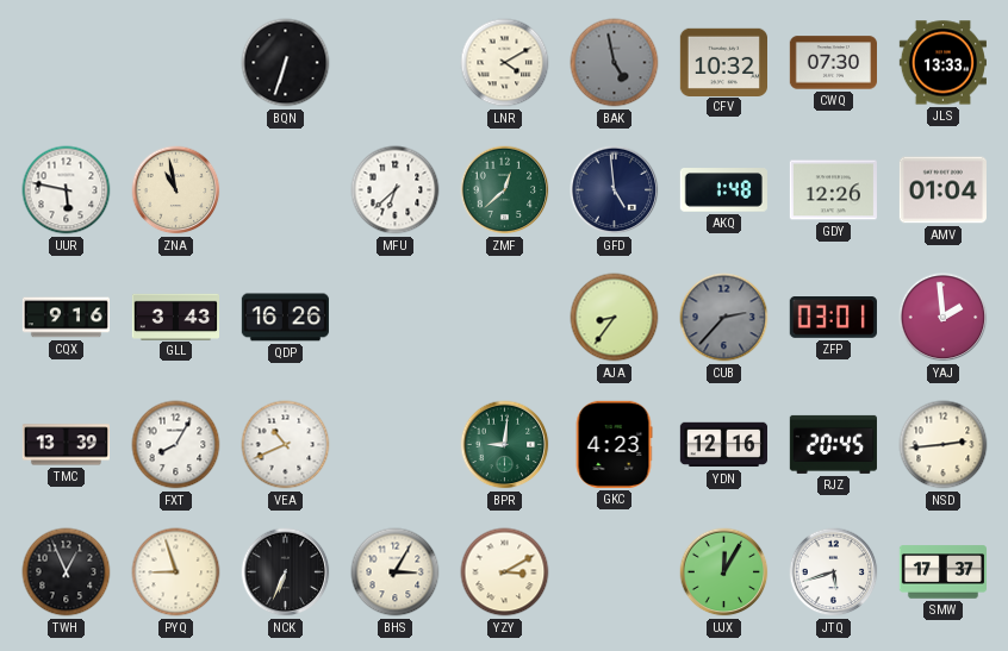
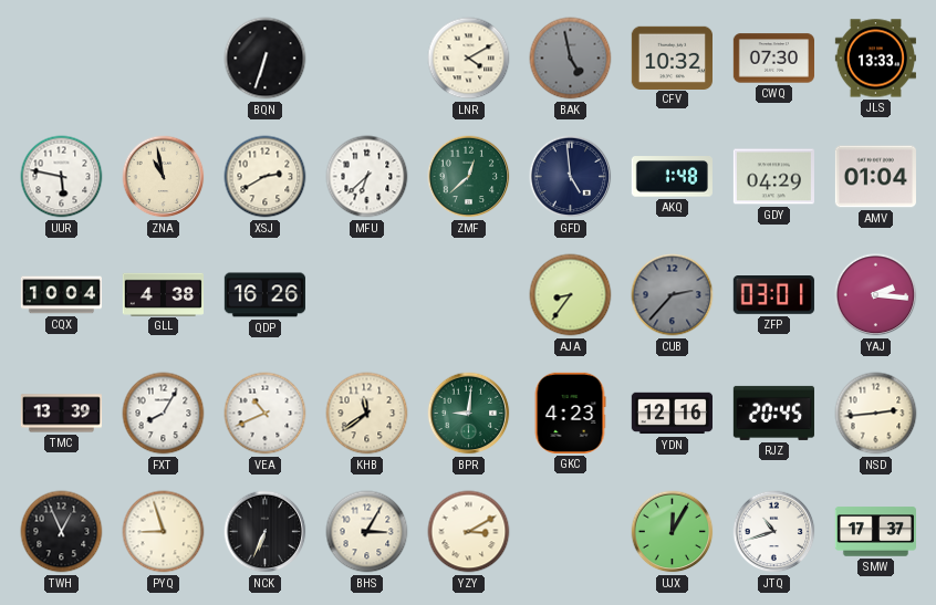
XSJ: none -> 2:40 (266, 177)
GDY: 12:26 -> 04:29 (773, 177)
CQX: 9:16 -> 10:04 (61, 295)
GLL: 3:43 -> 4:38 (163, 294)
YAJ: 1:59 -> 2:16 (876, 295)
KHB: none -> 11:39 (367, 414)
JTQ: 5:42 -> 10:42 (774, 532)
